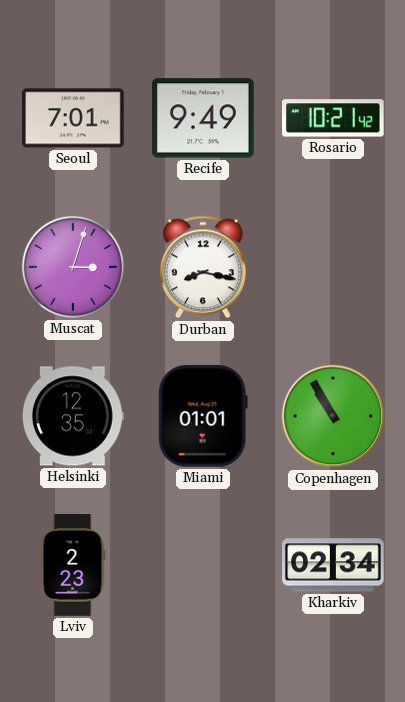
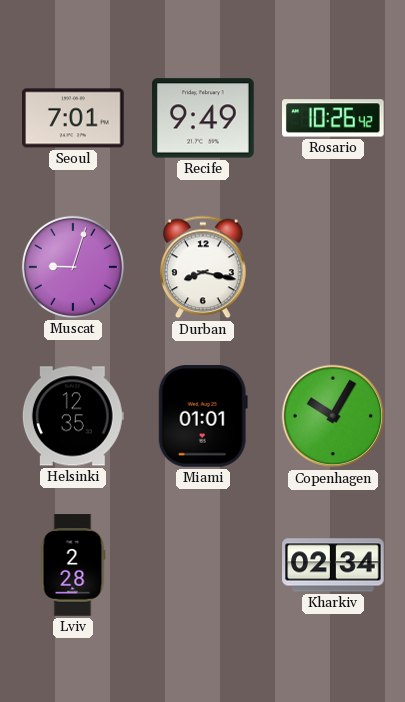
Rosario: 10:21 -> 10:26 (334, 118)
Muscat: 3:03 -> 9:03 (73, 267)
Copenhagen: 10:55 -> 10:05 (333, 416)
Lviv: 2:23 -> 2:28 (73, 565)
